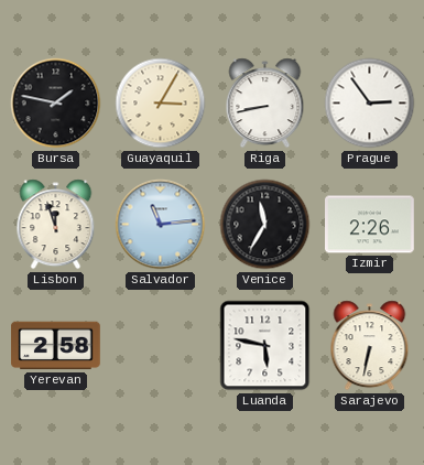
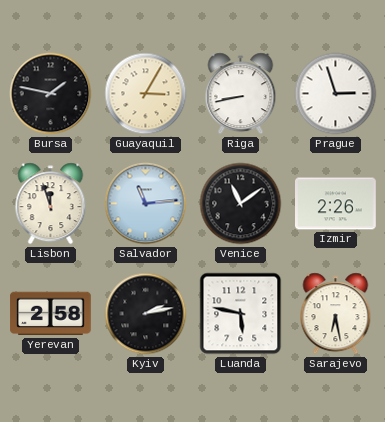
Prague: 2:54 -> 2:57 (336, 94)
Venice: 11:35 -> 11:09 (241, 204)
Kyiv: none -> 2:13 (146, 314)
Sarajevo: 6:32 -> 6:28 (336, 314)
